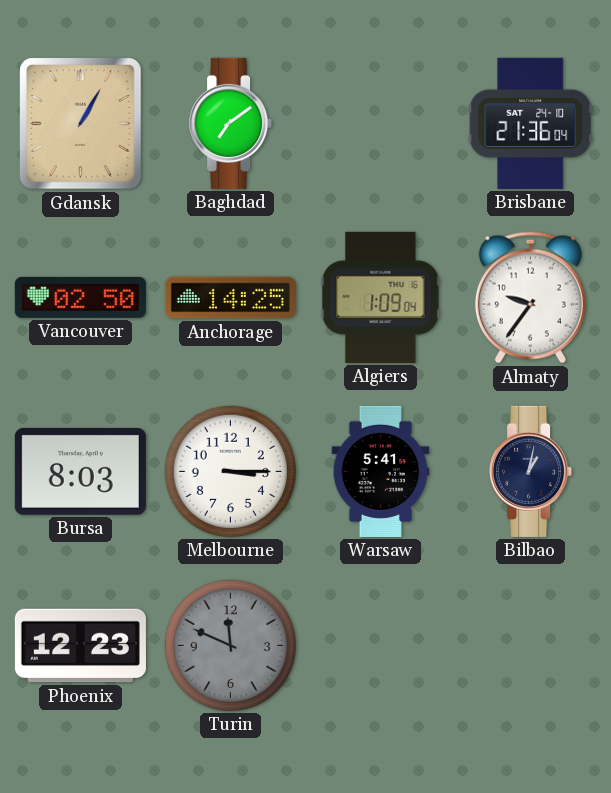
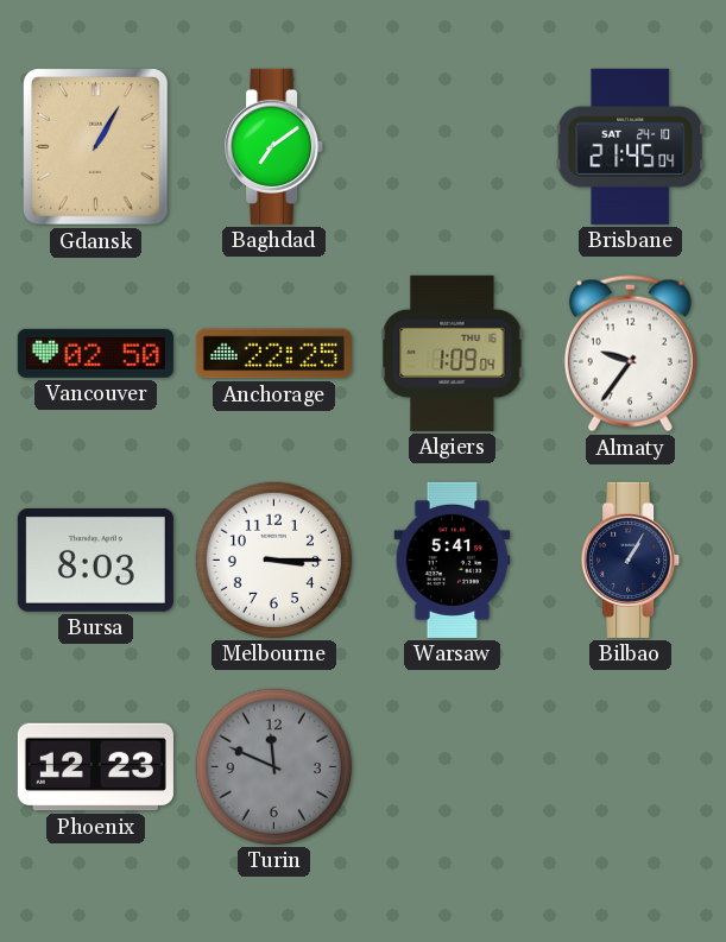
Brisbane: 21:36 -> 21:45 (631, 146)
Anchorage: 14:25 -> 22:25 (273, 354)
Bilbao: 1:02 -> 1:05 (631, 559)
